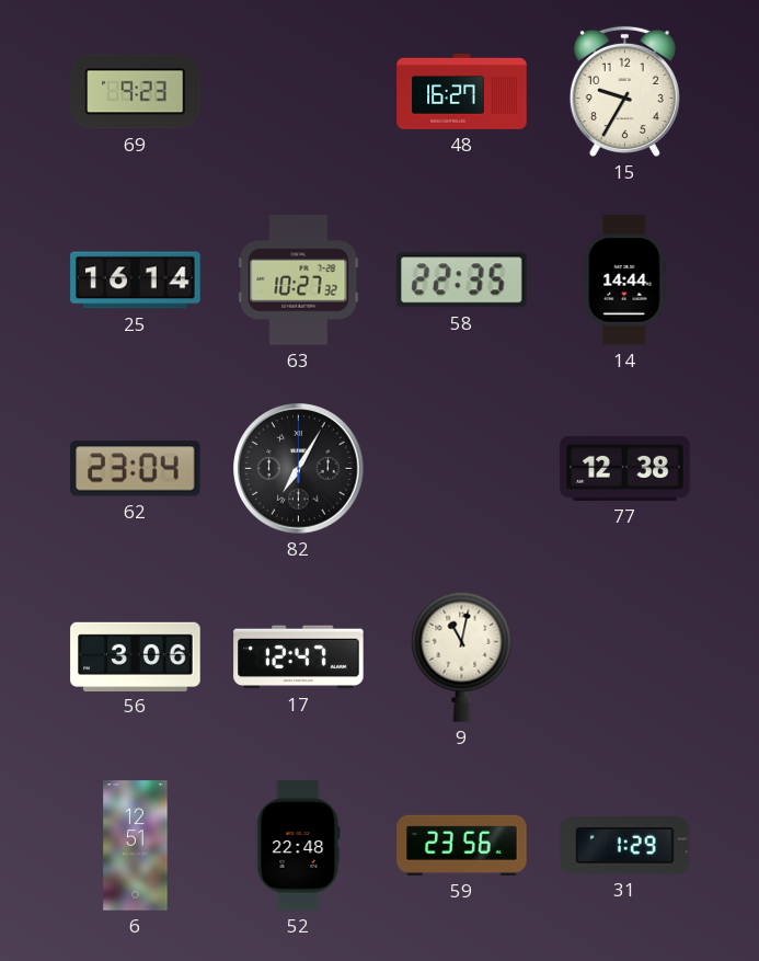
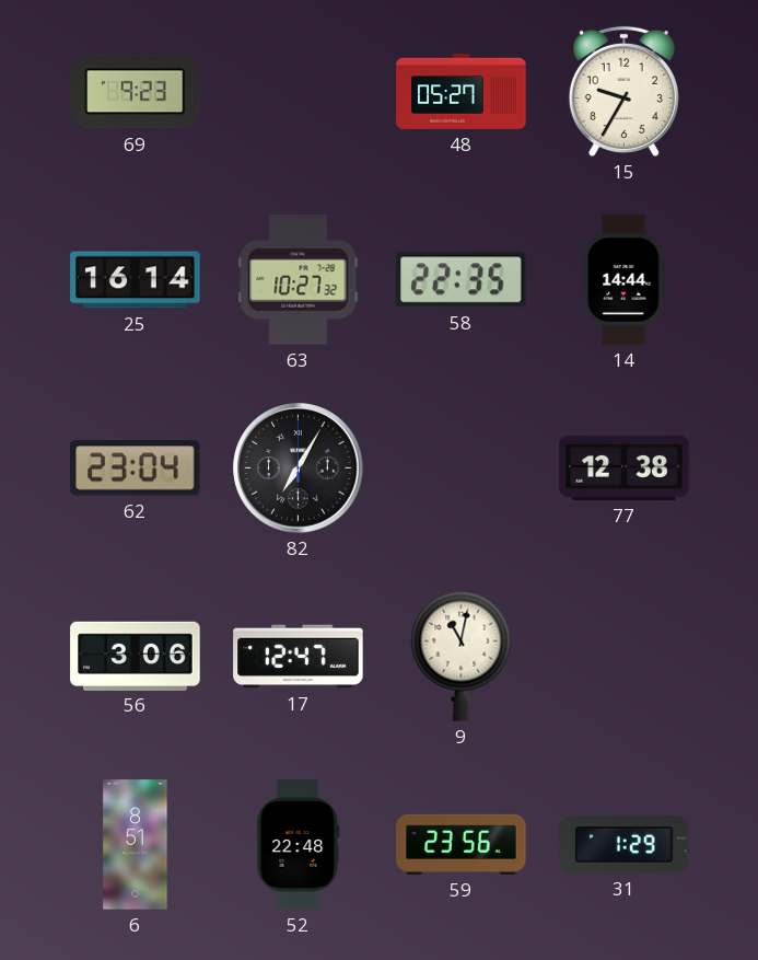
48: 16:27 -> 05:27 (462, 91)
6: 12:51 -> 8:51 (136, 845)
